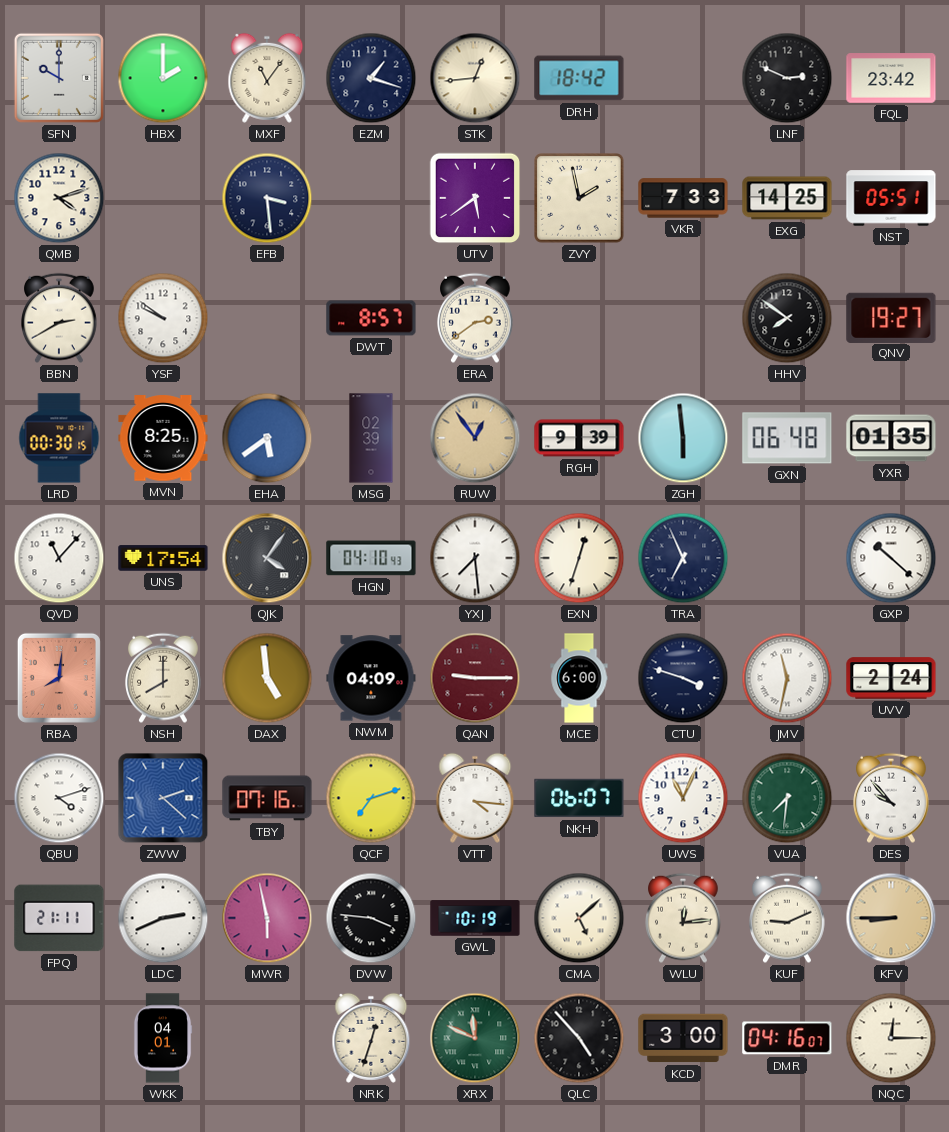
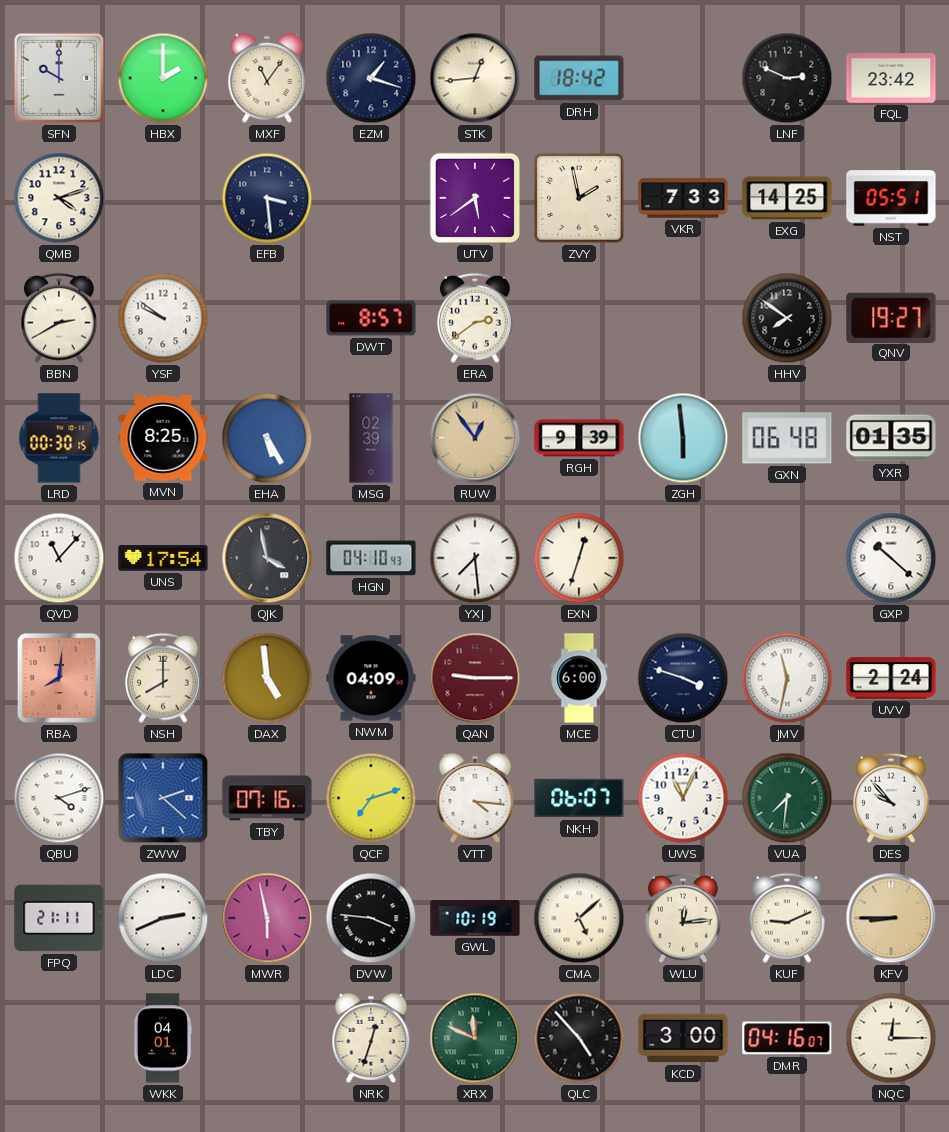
EHA: 5:39 -> 5:25 (267, 438)
QJK: 4:06 -> 3:58 (267, 558)
TRA: 6:56 -> none (683, 558)
